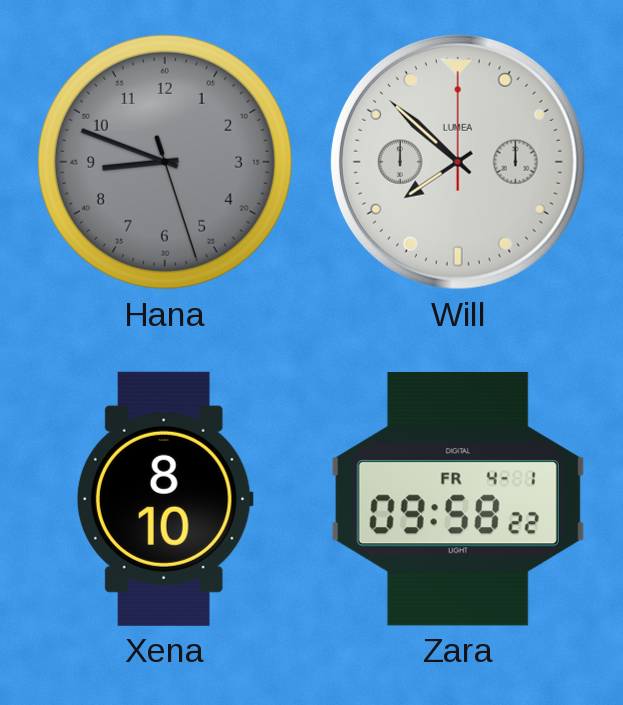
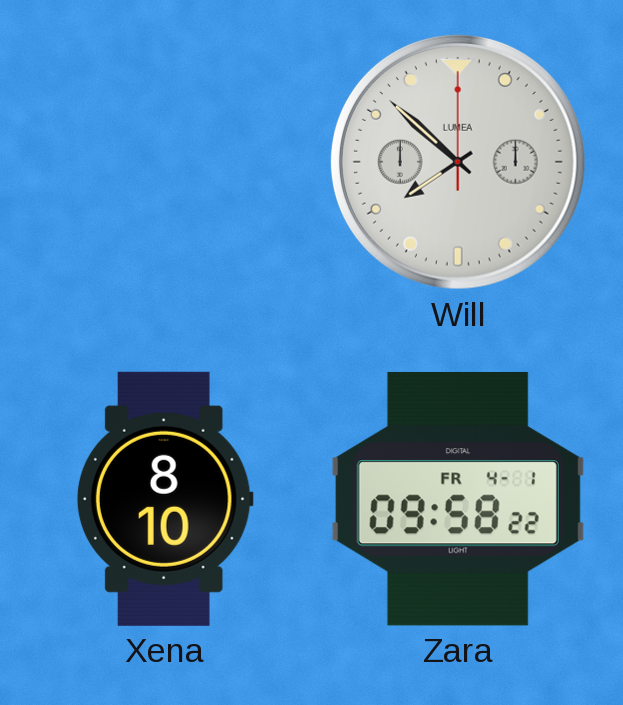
Hana: 8:48 -> none (165, 162)
